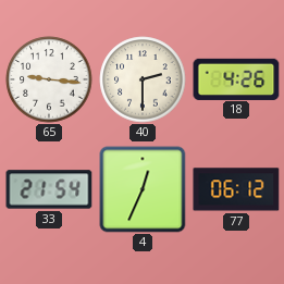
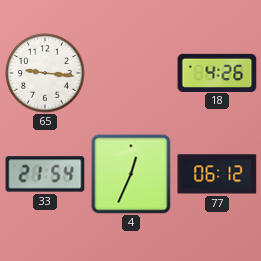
40: 2:30 -> none (143, 79)
